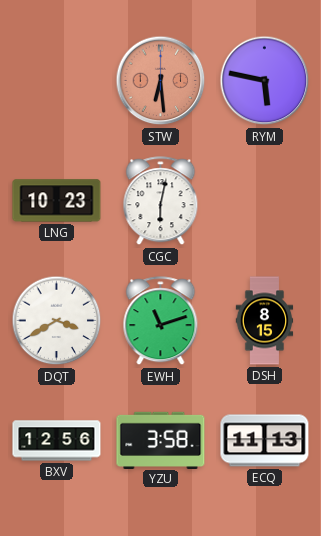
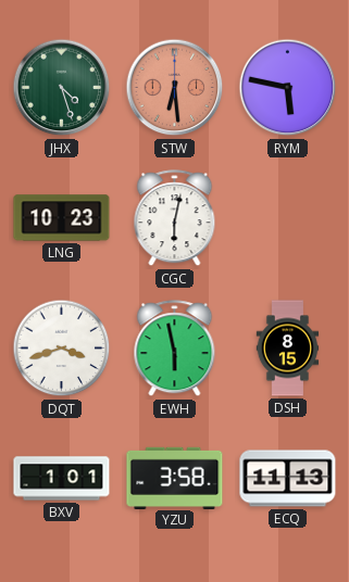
JHX: none -> 4:27 (62, 88)
DQT: 3:40 -> 3:42 (62, 349)
EWH: 11:12 -> 5:58 (175, 349)
BXV: 12:56 -> 1:01 (62, 479)
